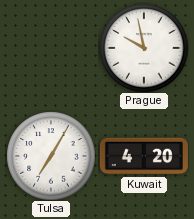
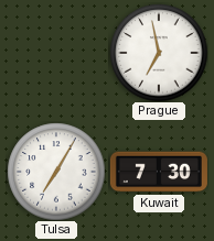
Prague: 9:58 -> 6:58 (159, 53)
Kuwait: 4:20 -> 7:30 (159, 172)
